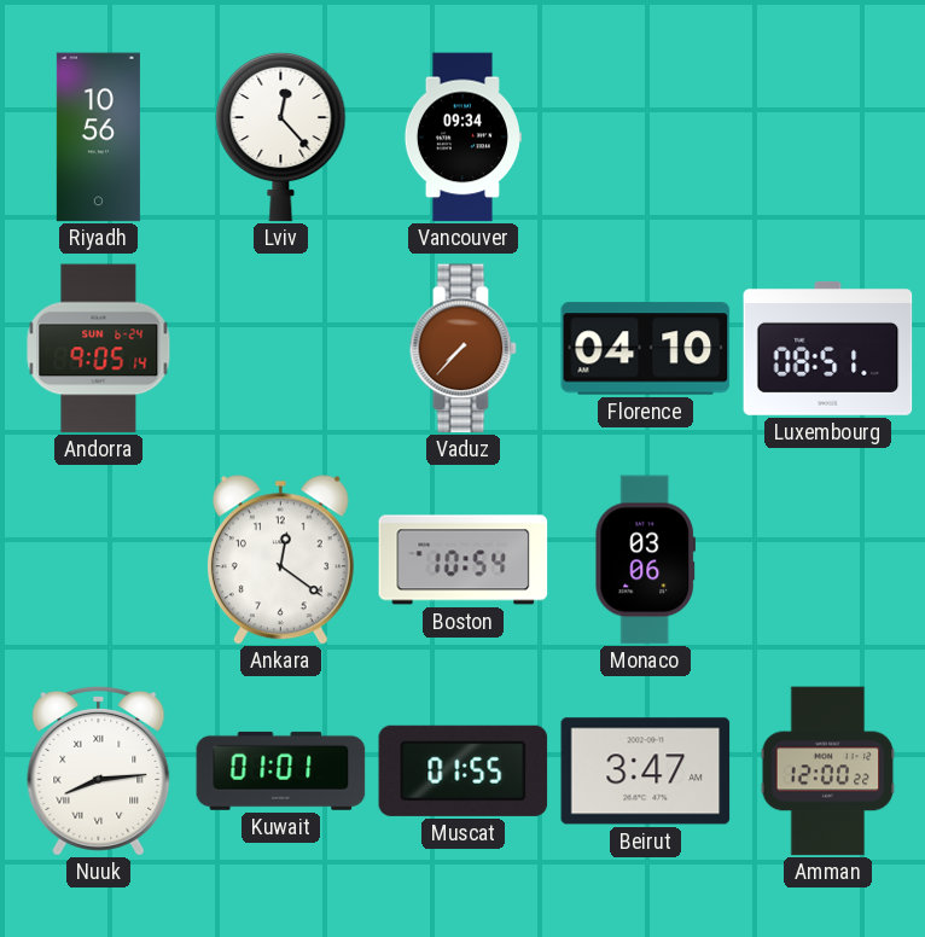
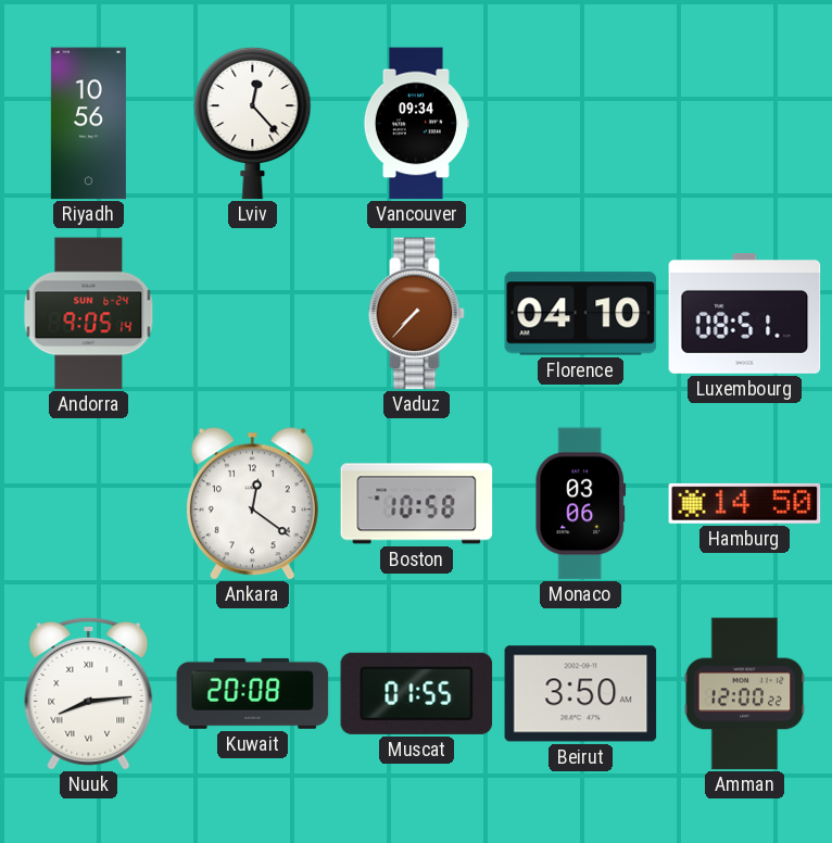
Boston: 10:54 -> 10:58 (417, 504)
Hamburg: none -> 14:50 (745, 503)
Kuwait: 01:01 -> 20:08 (253, 693)
Beirut: 3:47 -> 3:50 (581, 694)
